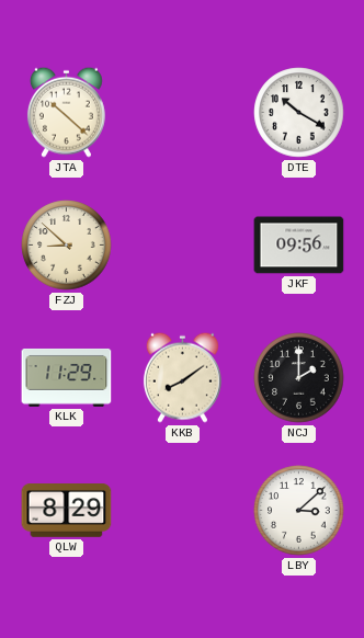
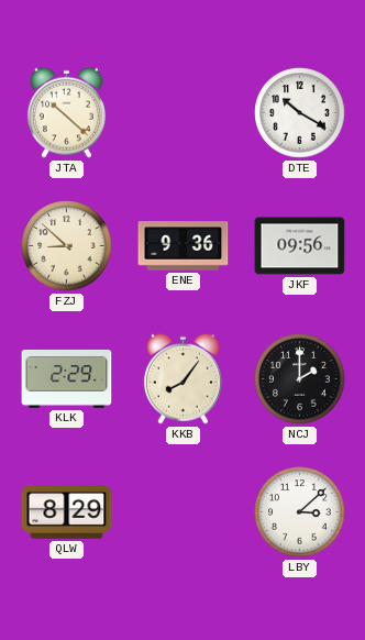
ENE: none -> 9:36 (184, 246)
KLK: 11:29 -> 2:29 (67, 378)
KKB: 8:09 -> 8:06 (182, 378)
